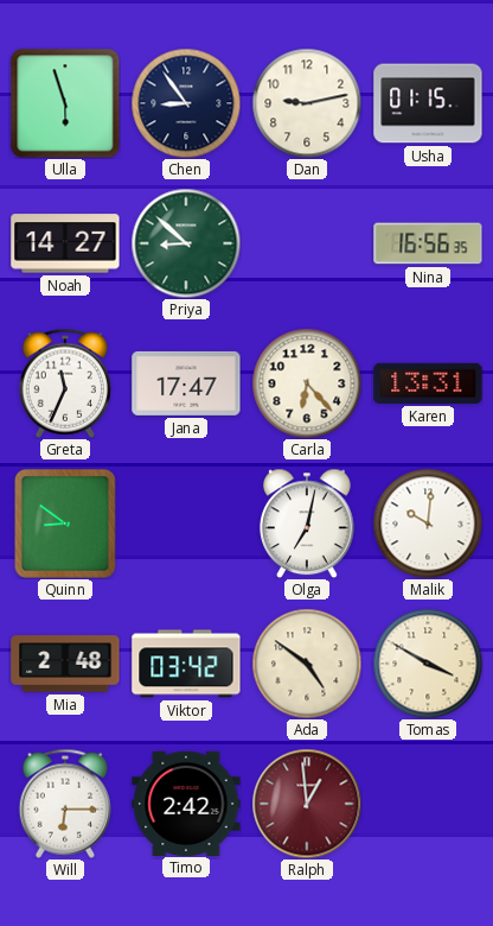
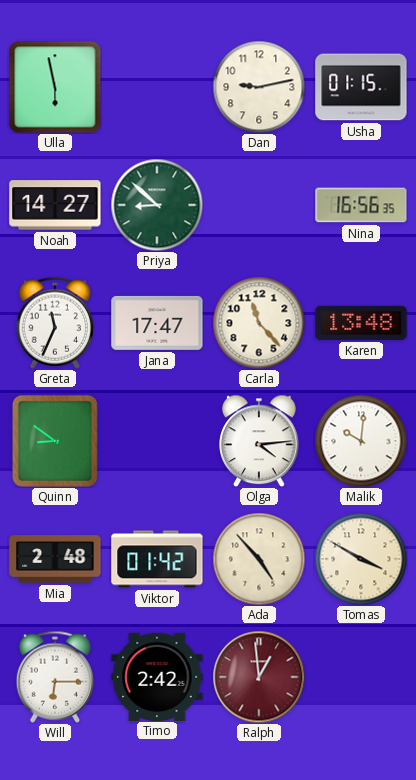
Ulla: 5:57 -> 5:58 (55, 87)
Chen: 8:54 -> none (186, 103)
Carla: 6:23 -> 11:23 (259, 323)
Karen: 13:31 -> 13:48 (361, 323)
Olga: 7:02 -> 4:14 (260, 441)
Viktor: 03:42 -> 01:42 (157, 559)
Ada: 4:51 -> 4:53 (259, 559)
